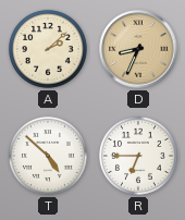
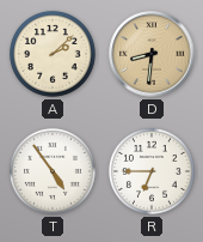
D: 8:34 -> 8:31 (152, 54)
T: 4:52 -> 4:54 (53, 171)
